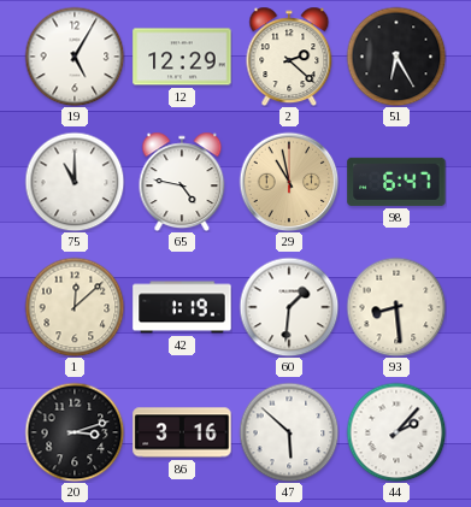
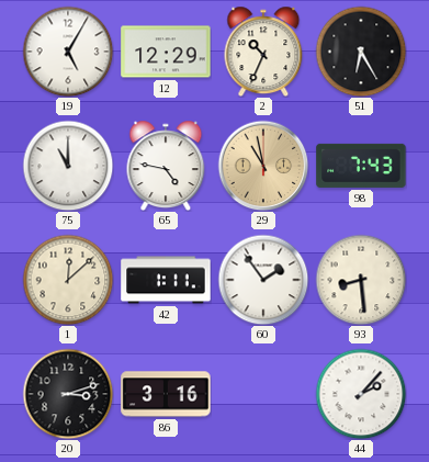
2: 2:22 -> 10:34 (263, 52)
98: 6:47 -> 7:43 (361, 166)
42: 1:19 -> 1:11 (166, 280)
60: 1:31 -> 1:54 (263, 280)
47: 5:52 -> none (289, 432)
